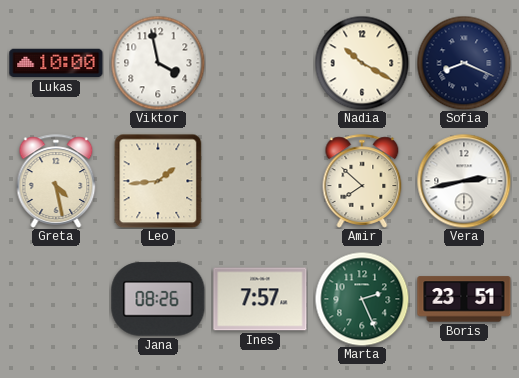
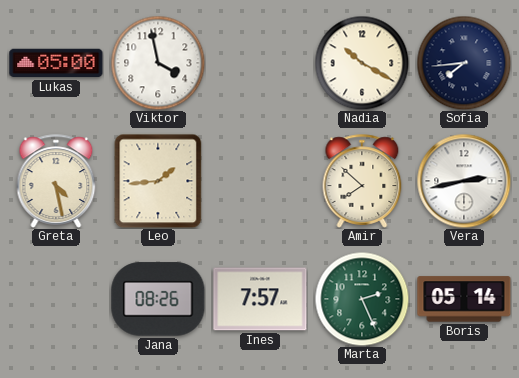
Lukas: 10:00 -> 05:00 (56, 63)
Sofia: 8:19 -> 7:44 (464, 63)
Boris: 23:51 -> 05:14 (464, 299)
